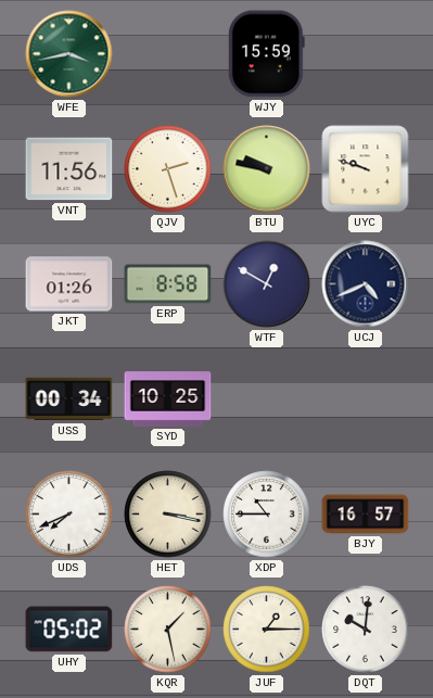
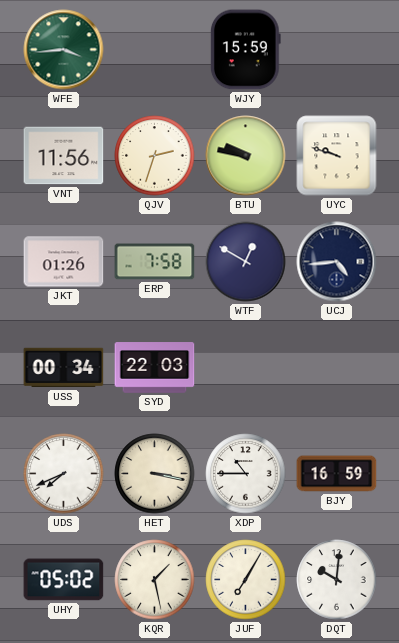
WFE: 3:43 -> 3:44 (64, 50)
QJV: 2:27 -> 2:33 (155, 156)
ERP: 8:58 -> 7:58 (155, 262)
UCJ: 4:41 -> 4:44 (337, 262)
SYD: 10:25 -> 22:03 (155, 368)
BJY: 16:57 -> 16:59 (337, 474)
JUF: 1:15 -> 7:05 (246, 580)
